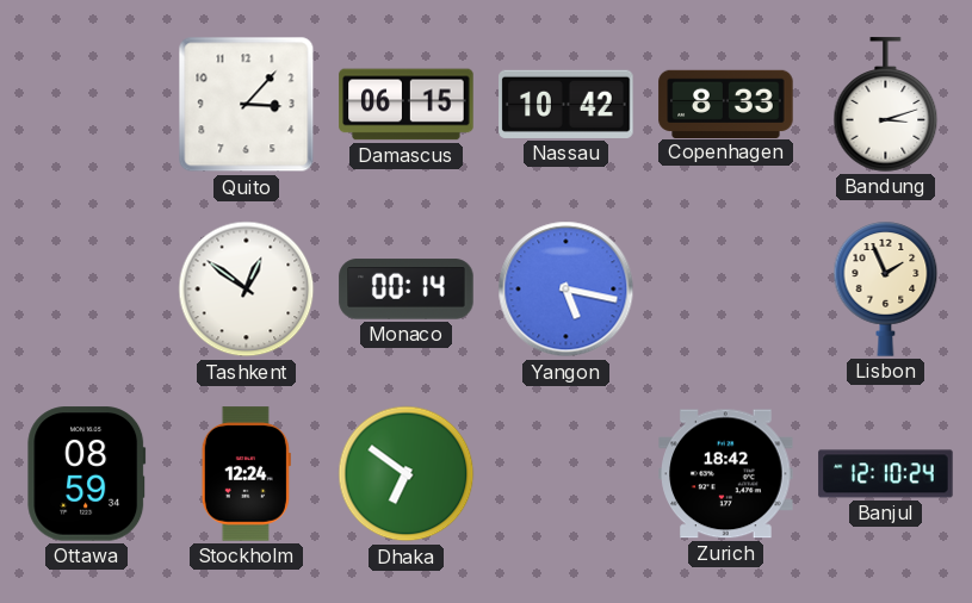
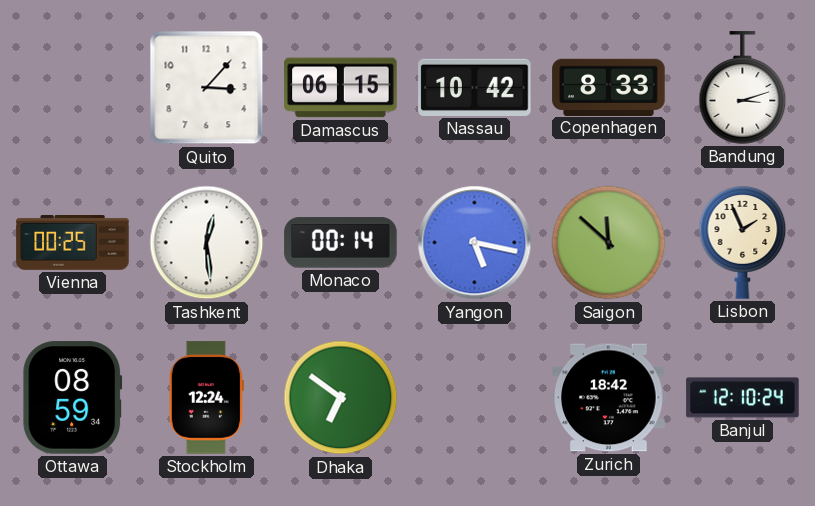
Vienna: none -> 00:25 (73, 243)
Tashkent: 12:51 -> 12:29 (207, 243)
Saigon: none -> 11:52 (609, 243)
